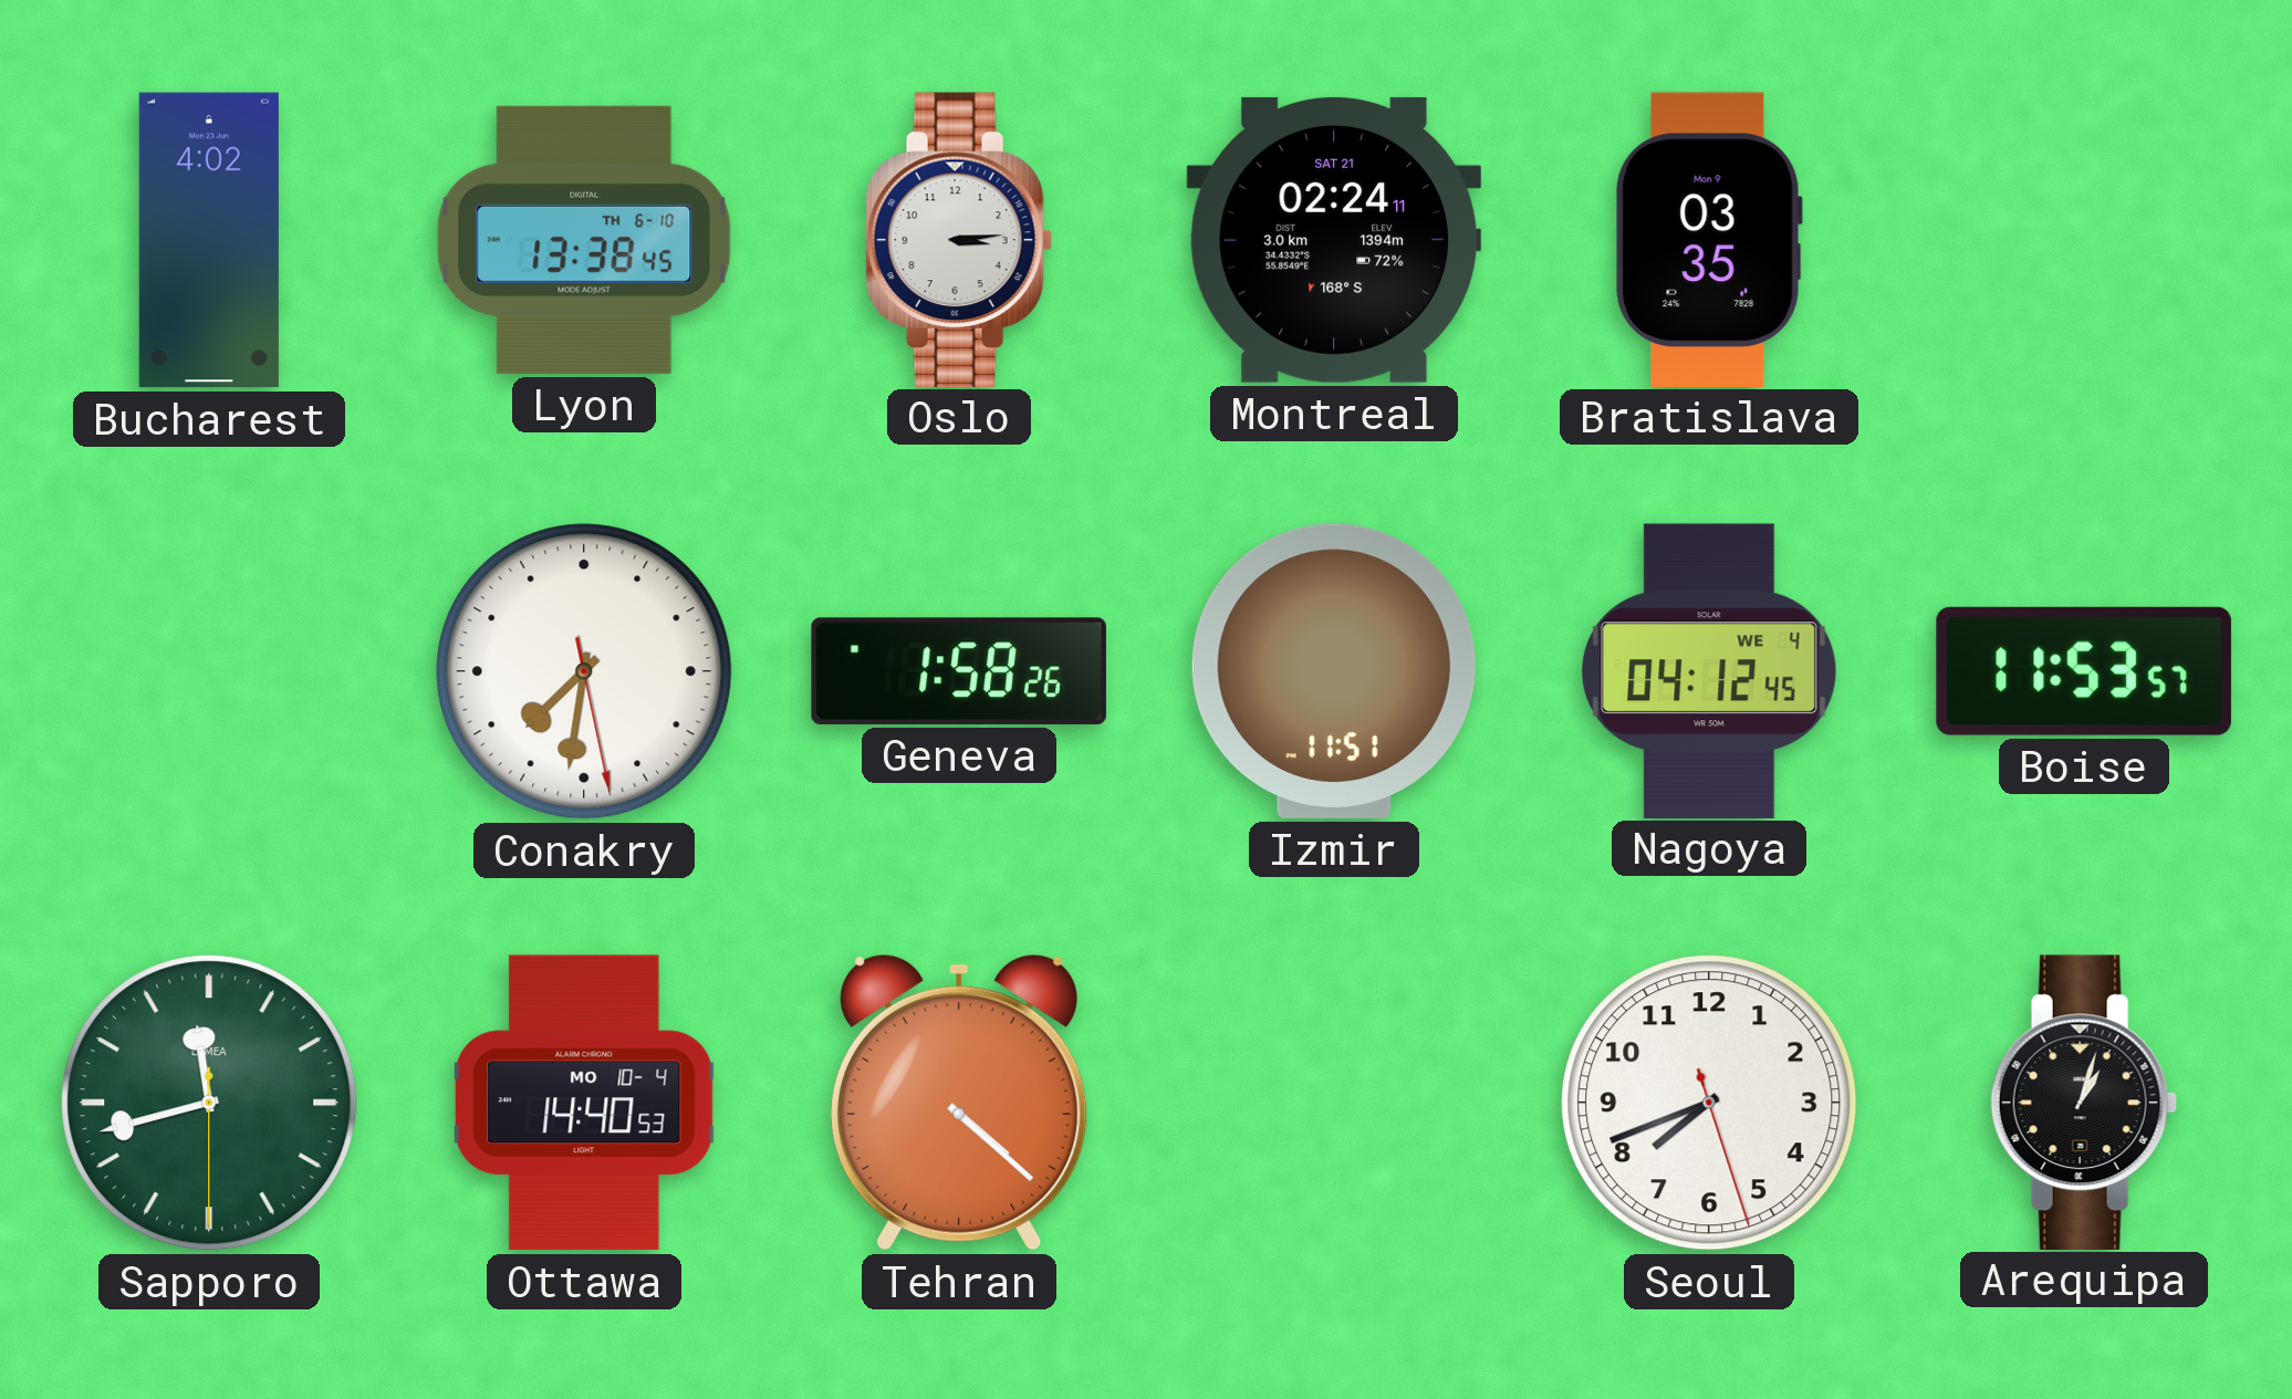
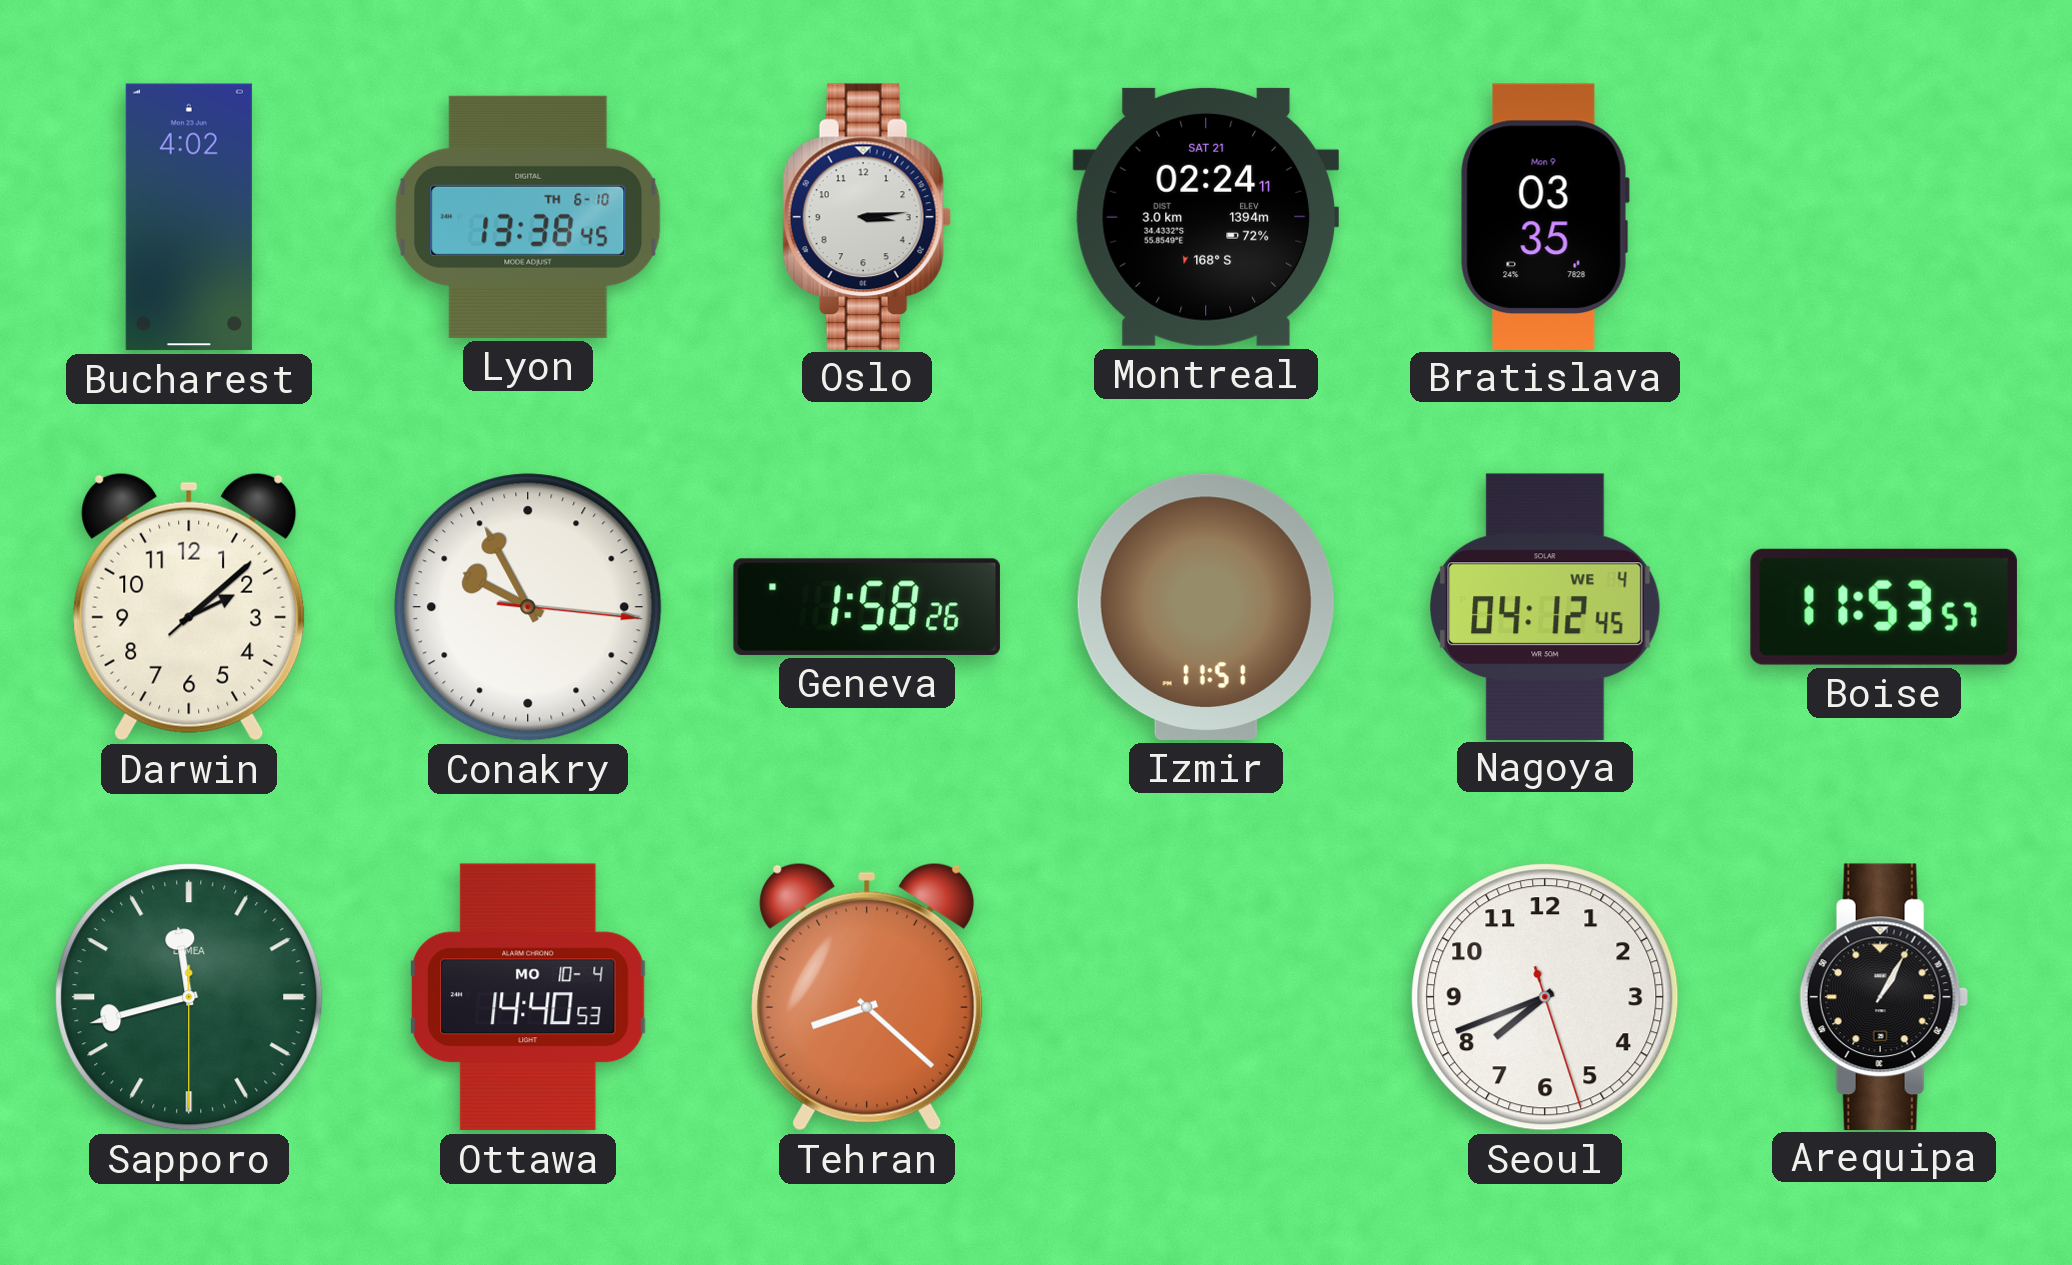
Darwin: none -> 2:08 (189, 607)
Conakry: 7:31 -> 9:55 (528, 607)
Tehran: 4:22 -> 8:22 (867, 997)
Arequipa: 1:03 -> 1:05 (1884, 996)
